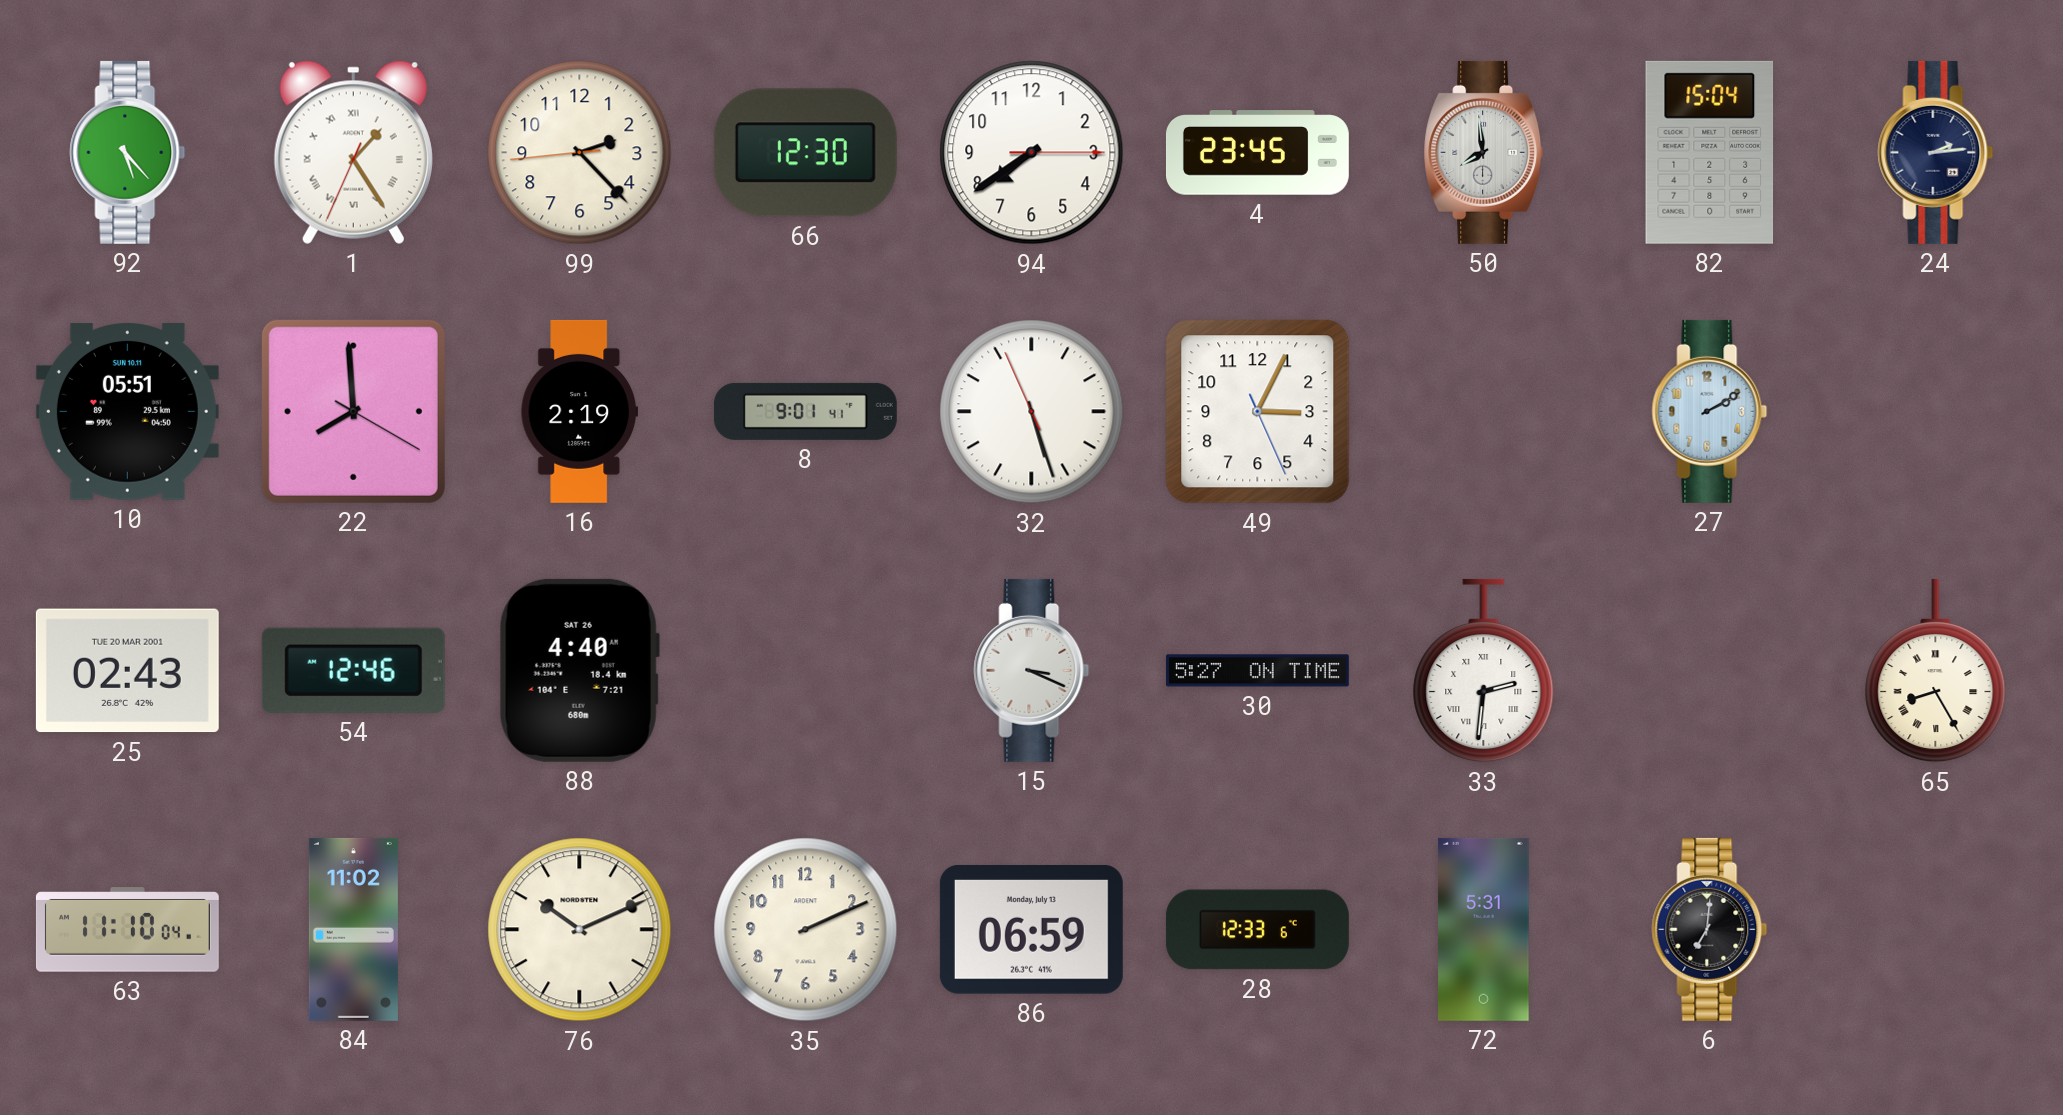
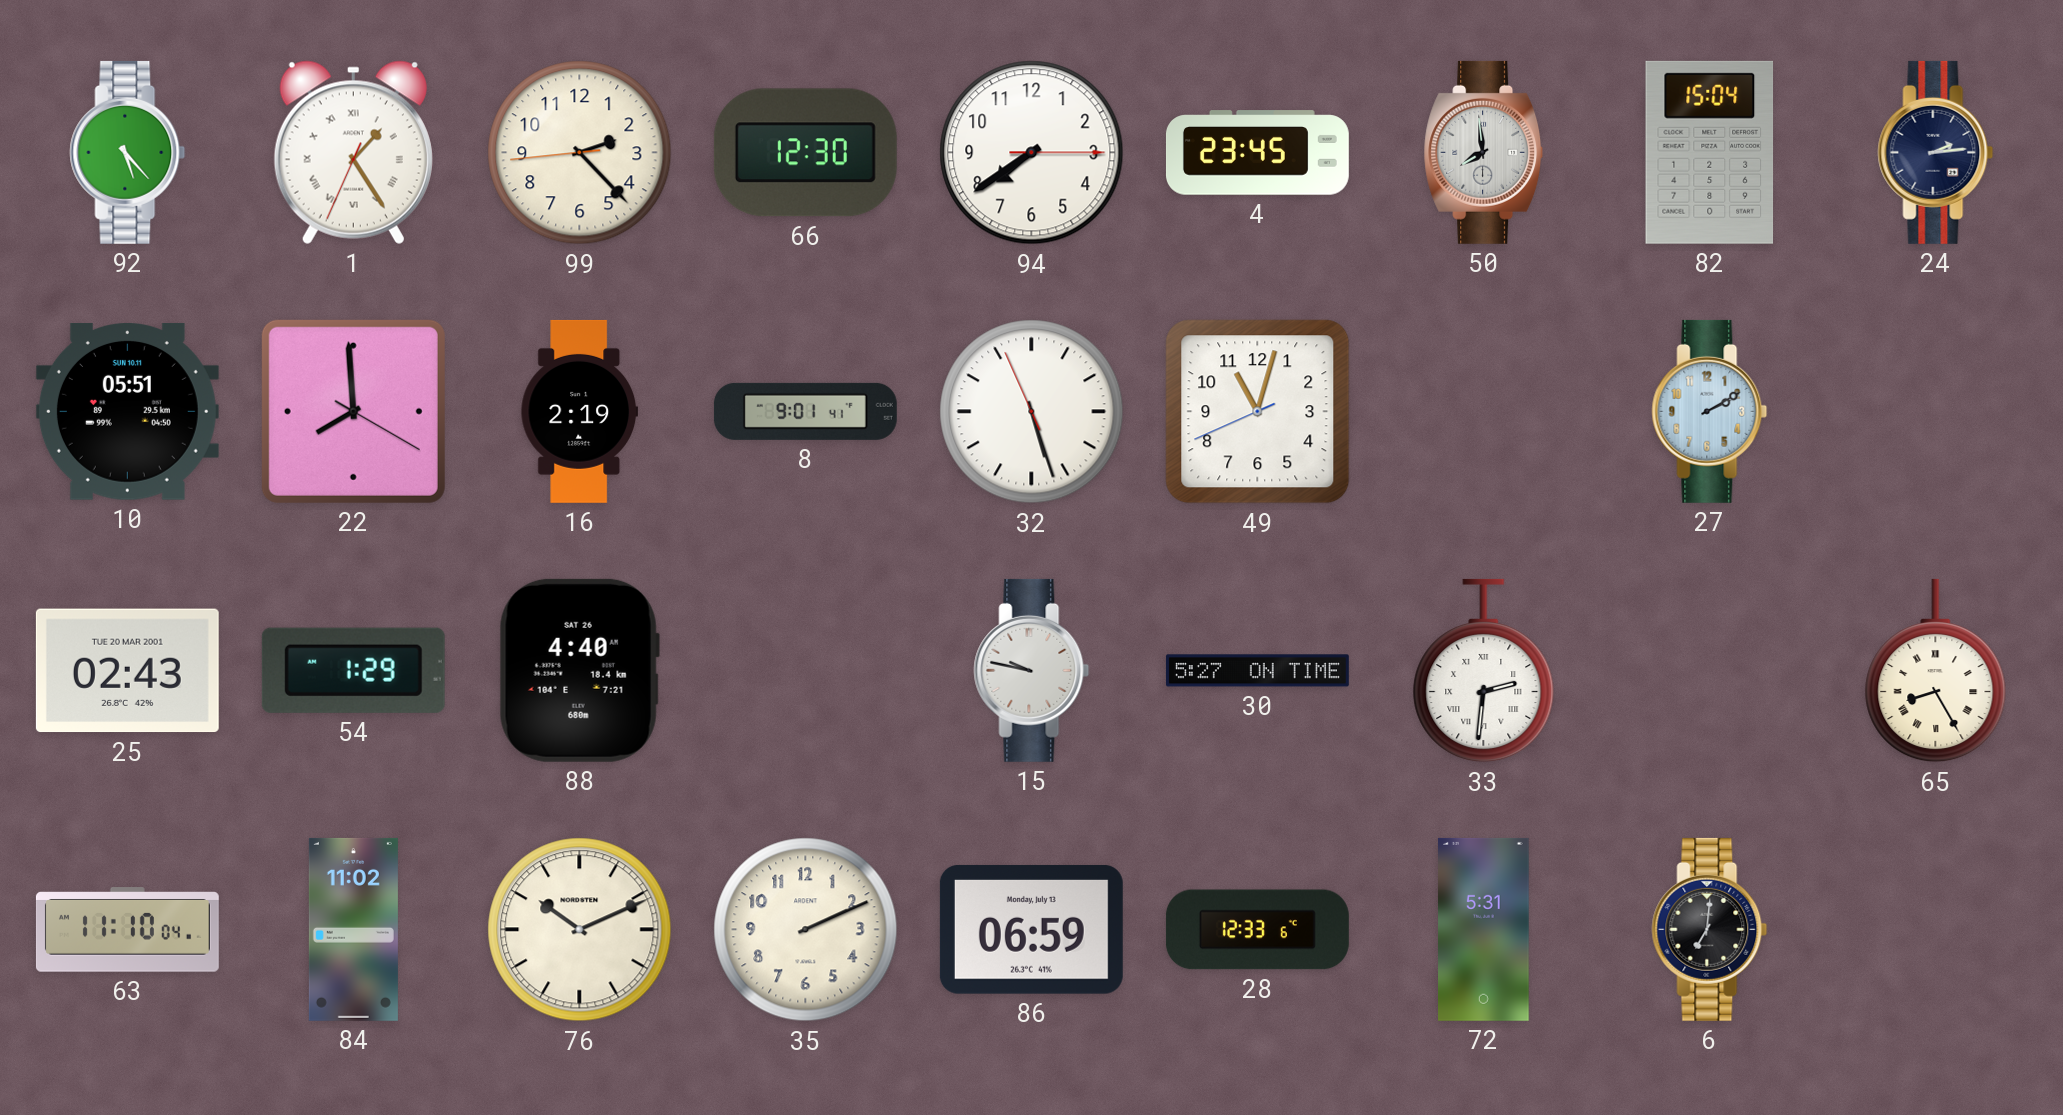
49: 3:04 -> 11:02 (1258, 412)
54: 12:46 -> 1:29 (353, 670)
15: 3:19 -> 9:47 (1032, 670)
